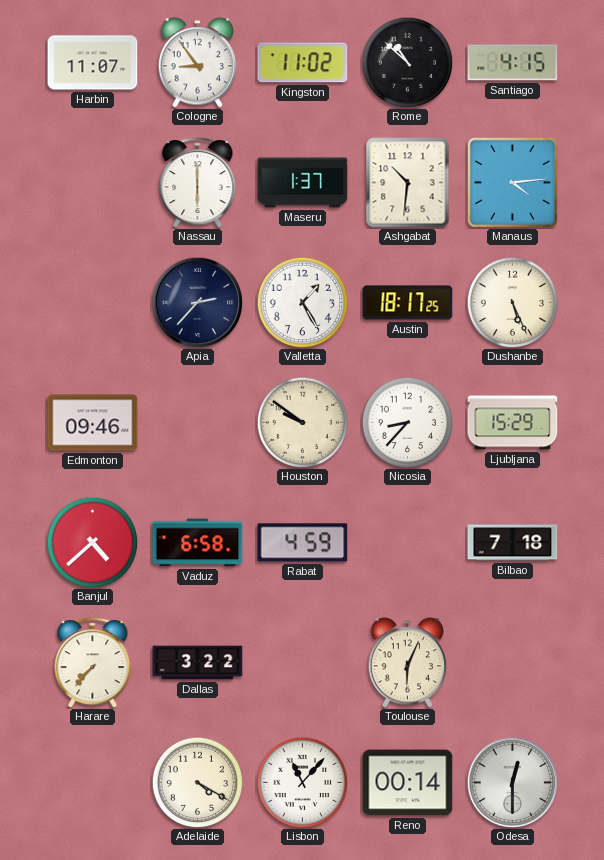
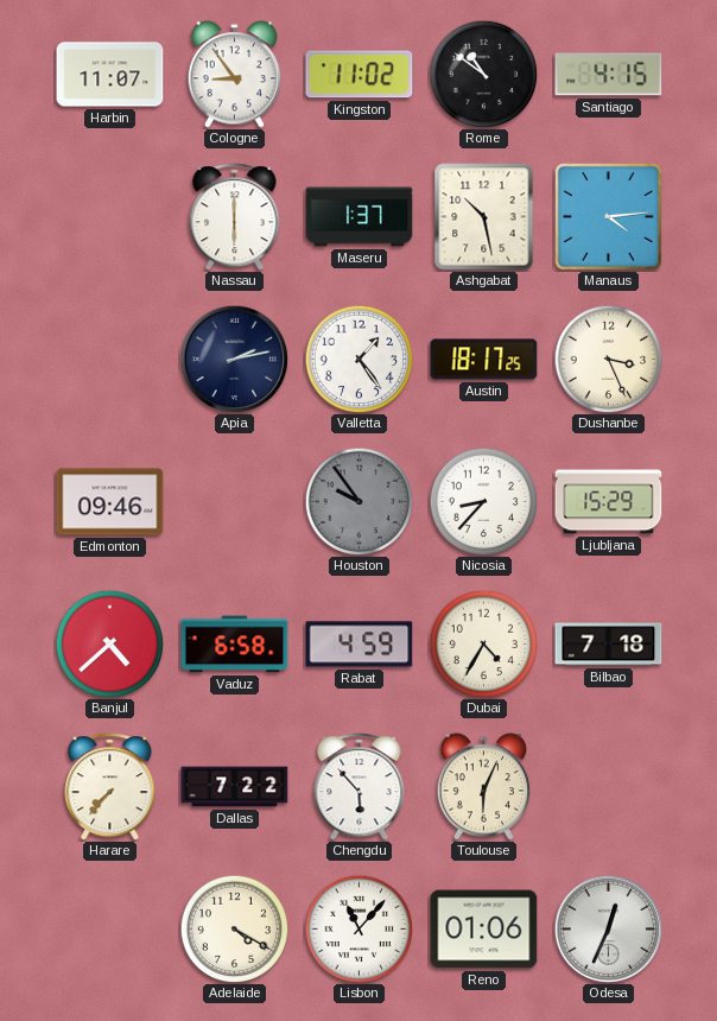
Rome: 10:52 -> 10:51 (483, 74)
Ashgabat: 10:31 -> 10:28 (484, 217)
Apia: 2:37 -> 2:13 (234, 359)
Valletta: 1:25 -> 1:24 (358, 359)
Dushanbe: 5:26 -> 3:26 (608, 359)
Houston: 9:51 -> 9:54 (358, 501)
Houston dial: cream -> grey (358, 501)
Dubai: none -> 4:35 (483, 643)
Dallas: 3:22 -> 7:22 (235, 787)
Chengdu: none -> 5:53 (360, 787)
Reno: 00:14 -> 01:06 (484, 930)
Odesa: 12:30 -> 12:34 (608, 928)
